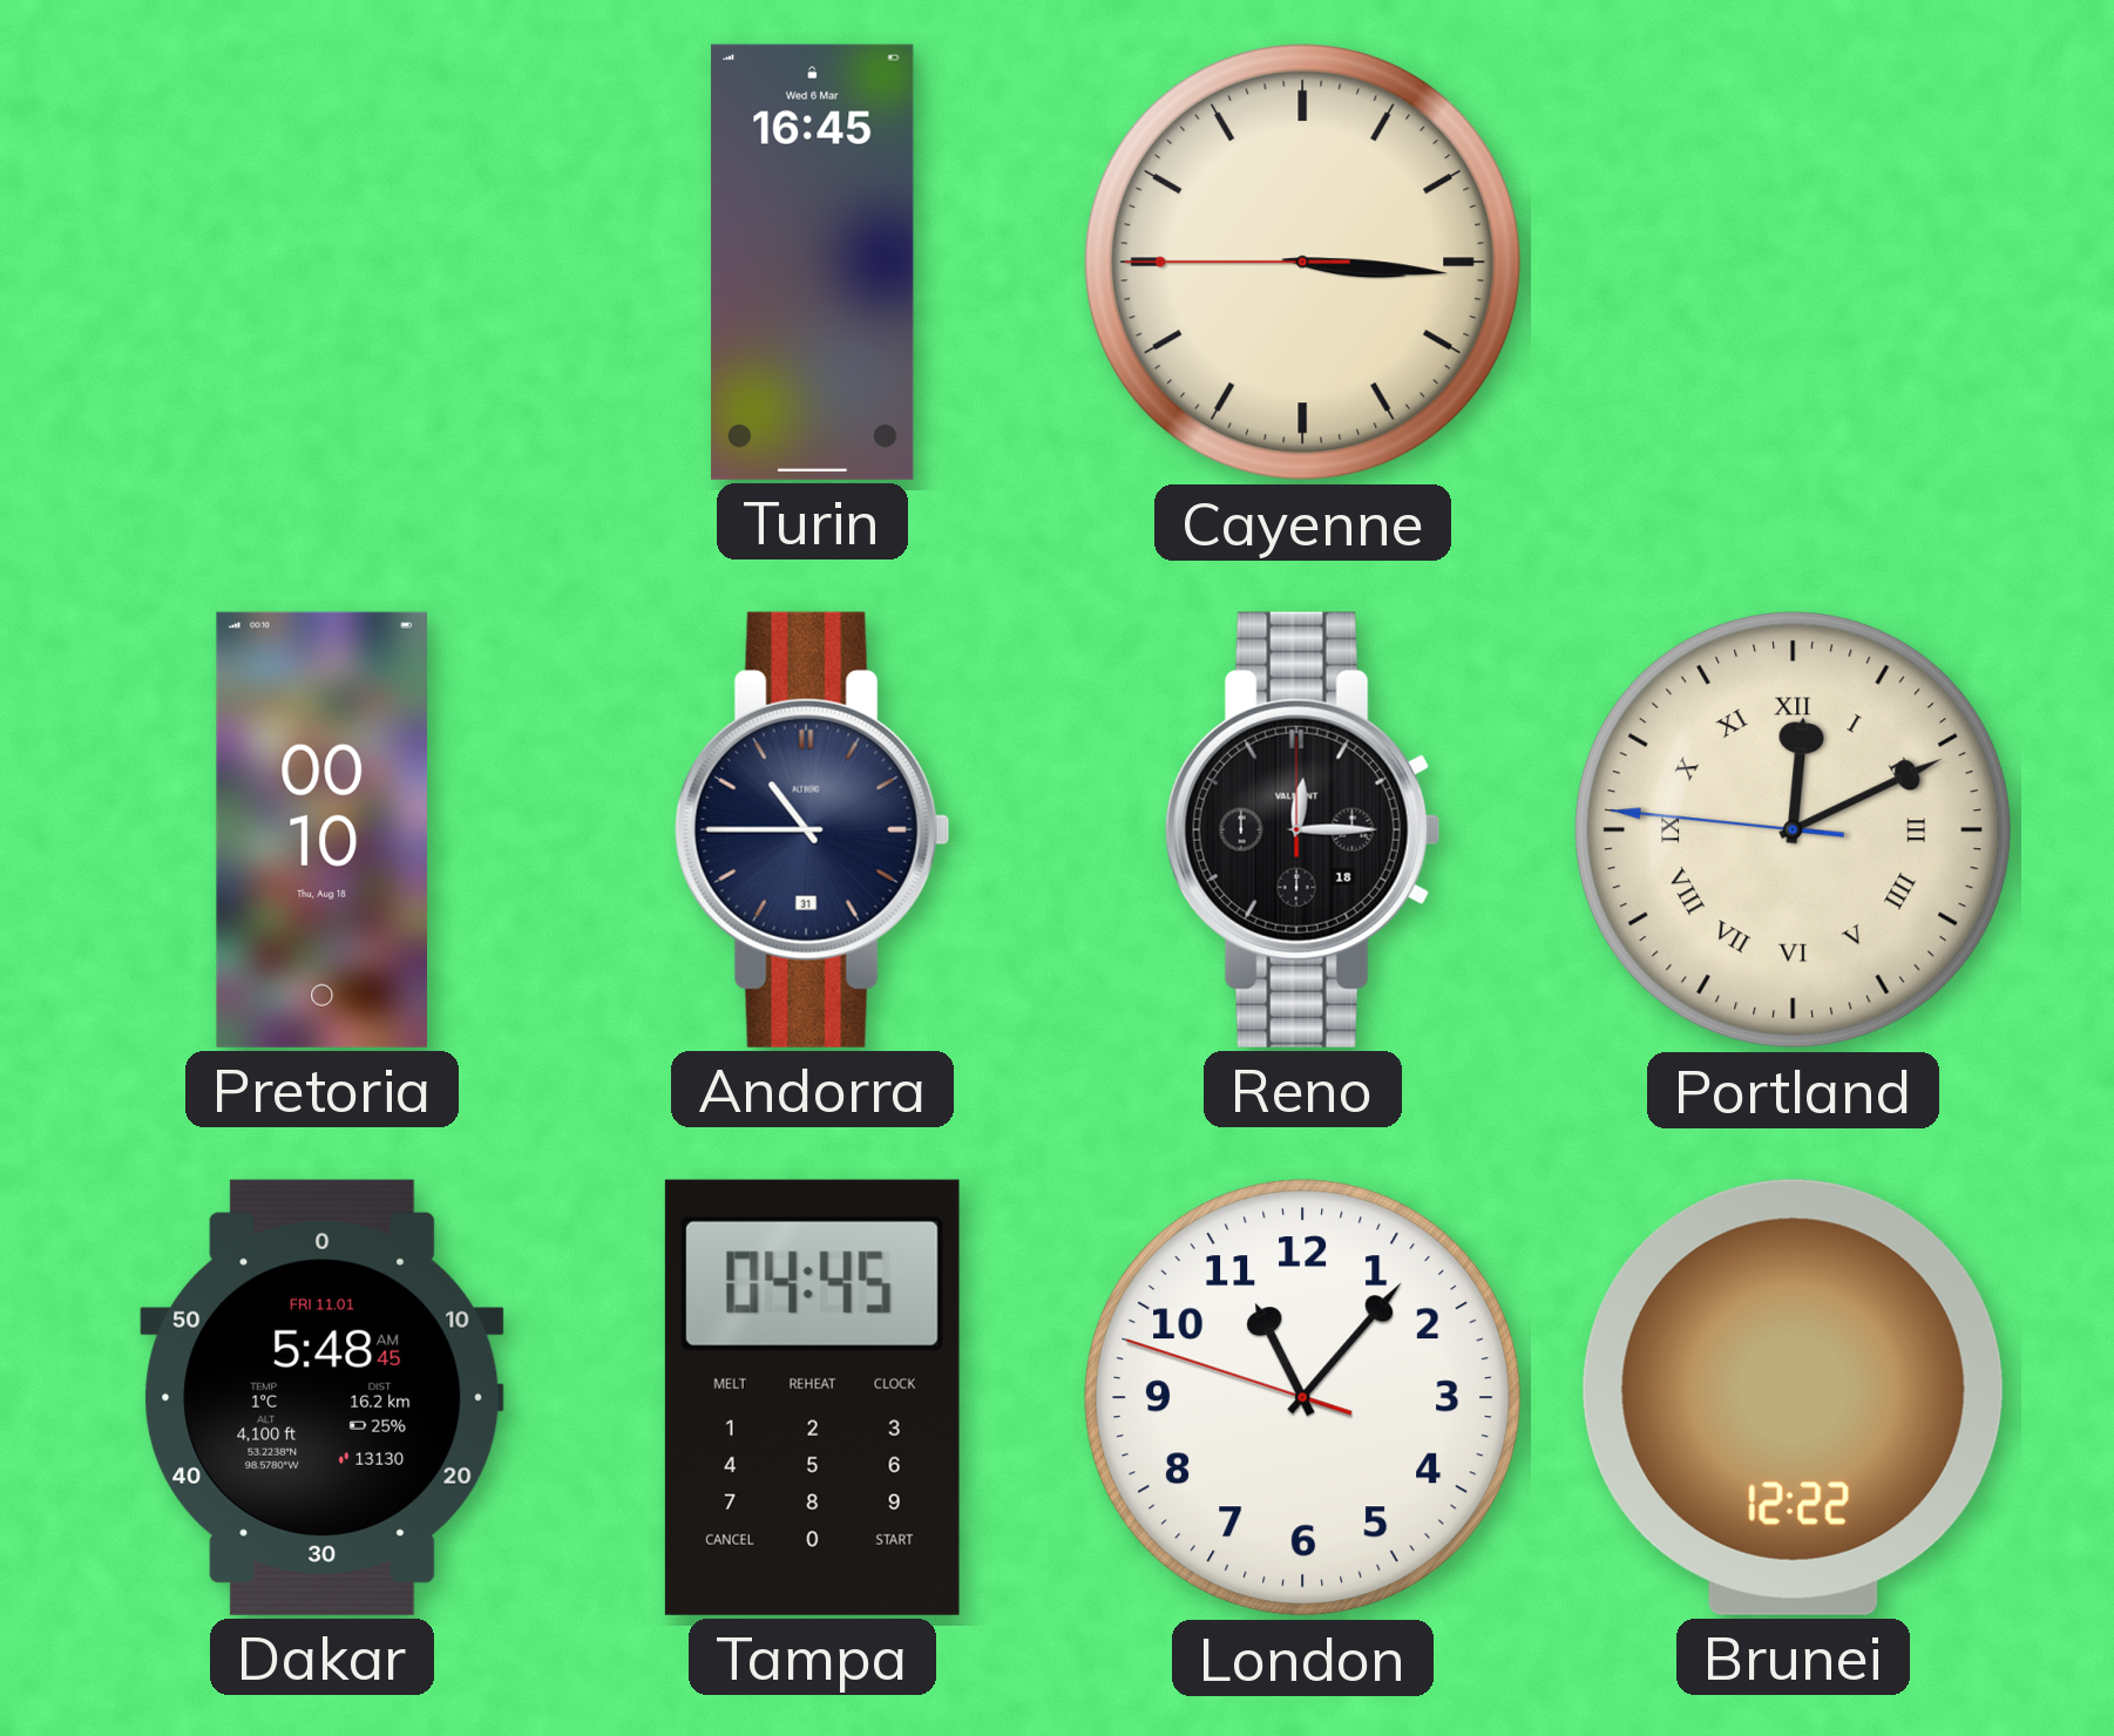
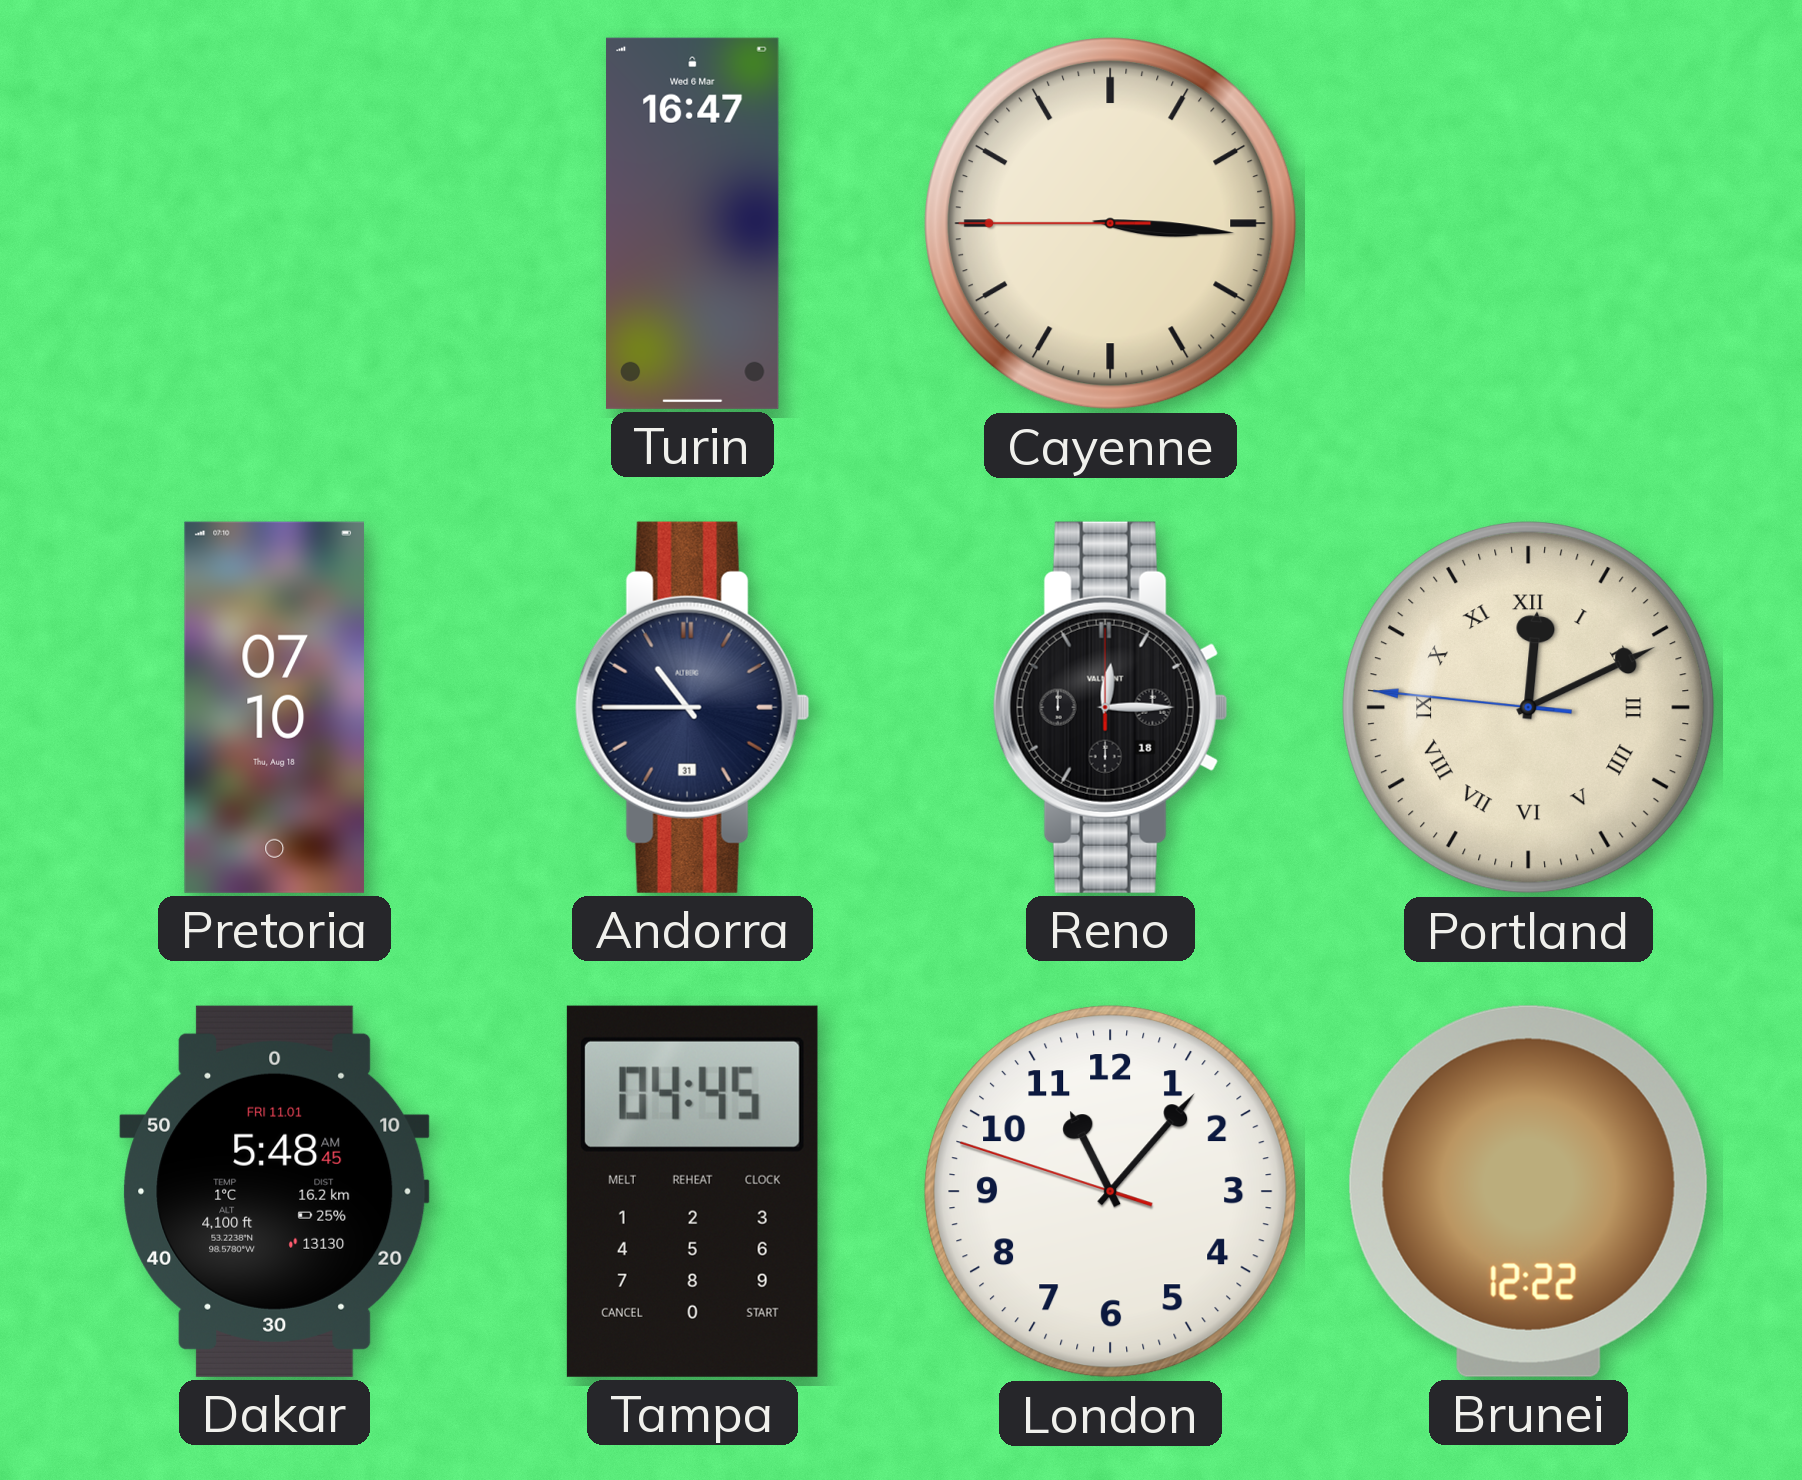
Turin: 16:45 -> 16:47 (693, 223)
Pretoria: 00:10 -> 07:10 (274, 707)
